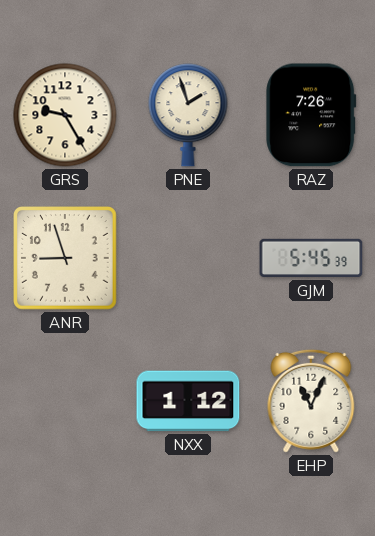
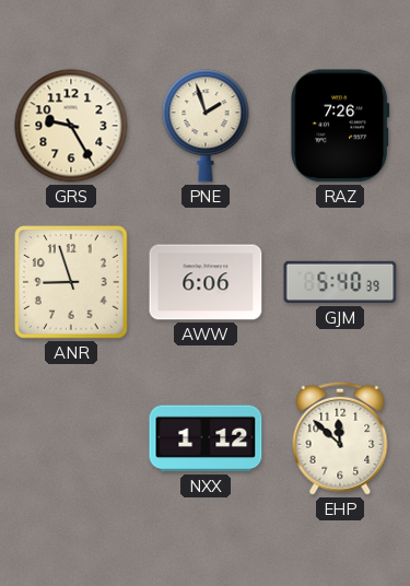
AWW: none -> 6:06 (206, 282)
GJM: 5:45 -> 5:40 (340, 282)
EHP: 11:04 -> 11:52 (340, 438)
